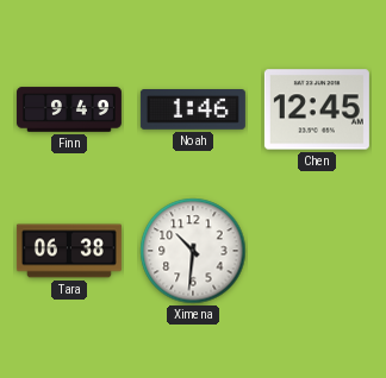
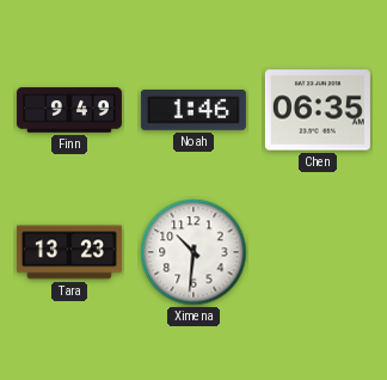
Chen: 12:45 -> 06:35 (318, 110)
Tara: 06:38 -> 13:23 (69, 252)
